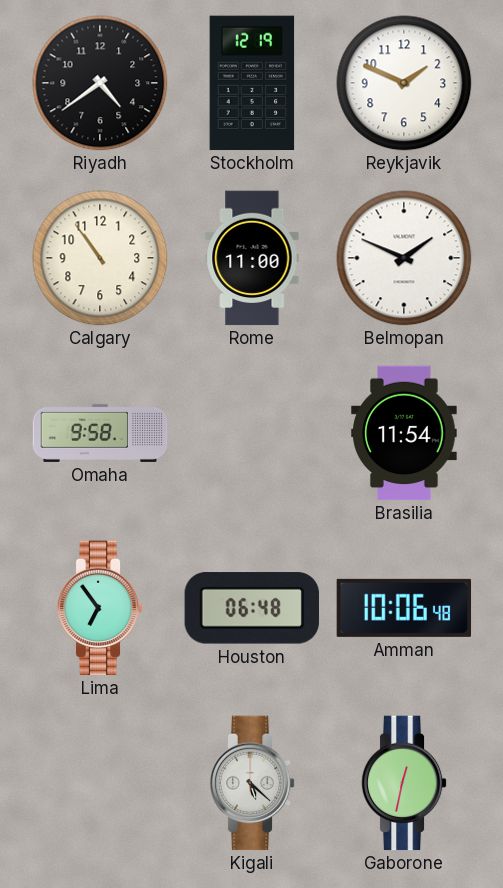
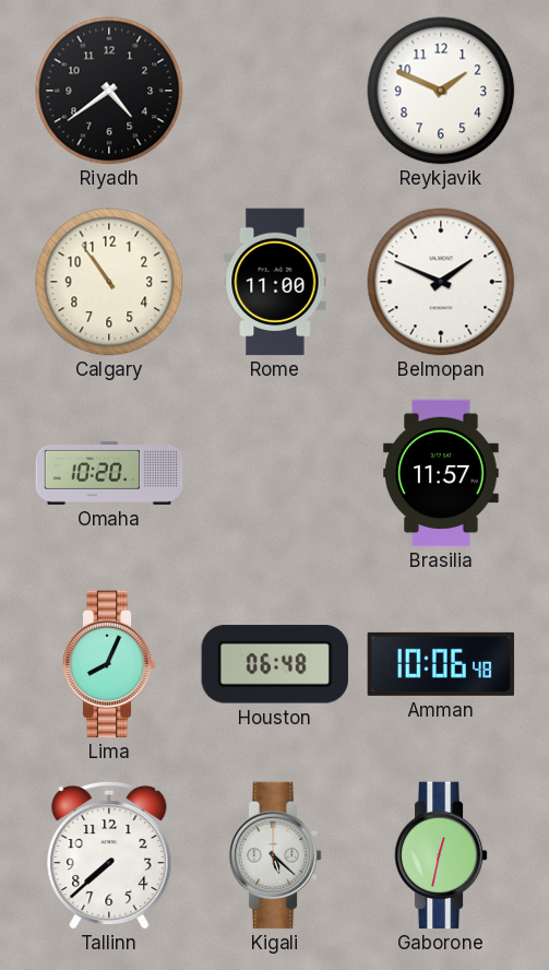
Stockholm: 12:19 -> none (252, 83)
Omaha: 9:58 -> 10:20 (109, 473)
Brasilia: 11:54 -> 11:57 (441, 473)
Lima: 6:54 -> 8:04 (109, 664)
Tallinn: none -> 7:38 (109, 855)
